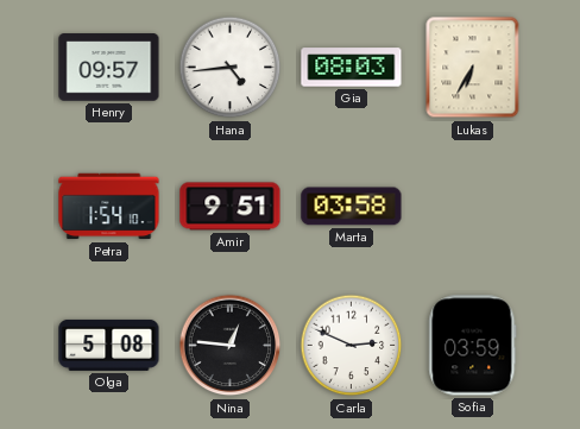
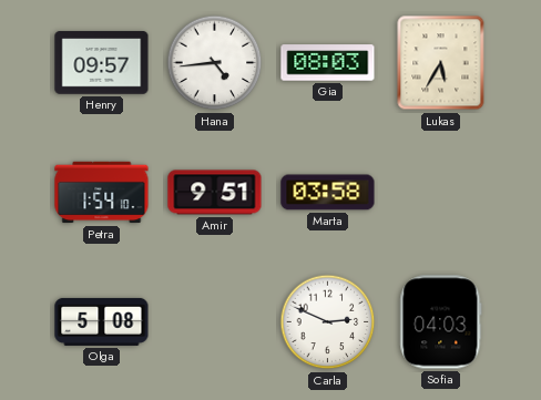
Lukas: 6:35 -> 5:35 (441, 63)
Nina: 12:46 -> none (231, 346)
Sofia: 03:59 -> 04:03 (441, 322)
